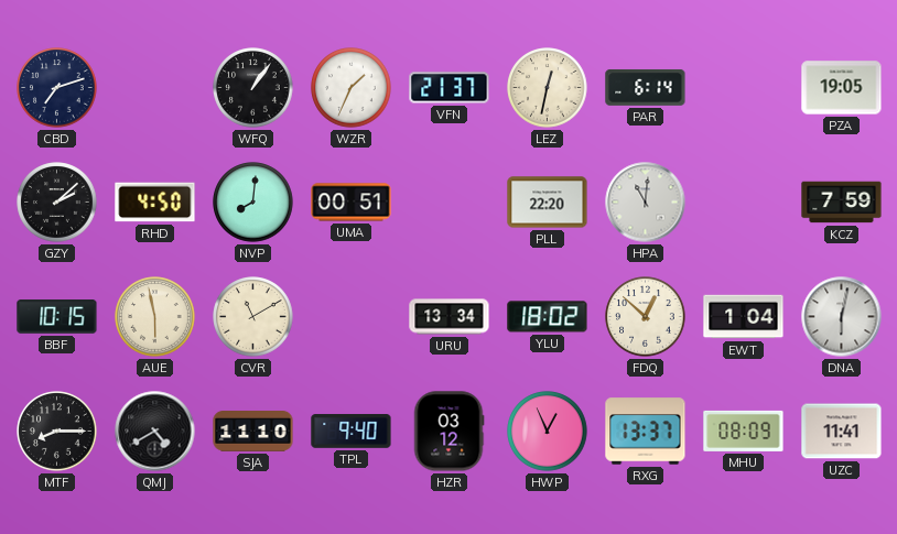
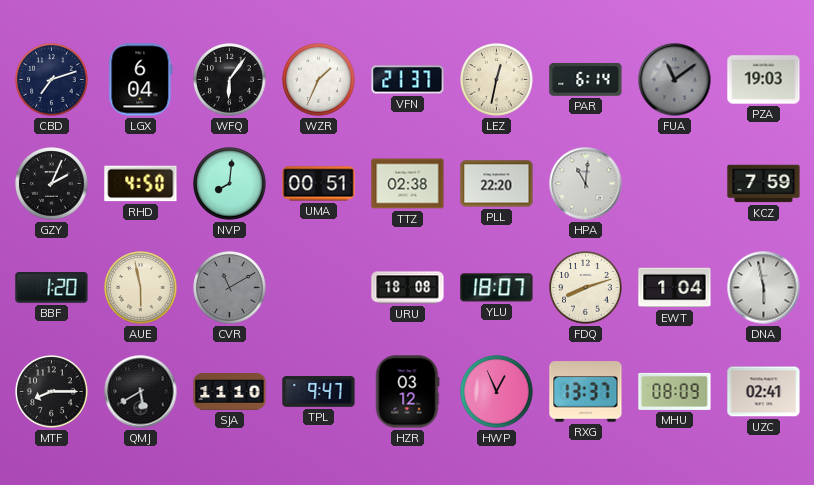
LGX: none -> 6:04 (141, 80)
WFQ: 1:06 -> 6:06 (230, 80)
FUA: none -> 11:09 (675, 80)
PZA: 19:05 -> 19:03 (764, 80)
GZY: 2:08 -> 2:04 (52, 184)
TTZ: none -> 02:38 (408, 184)
BBF: 10:15 -> 1:20 (52, 288)
CVR dial: cream -> grey (230, 288)
URU: 13:34 -> 18:08 (408, 288)
YLU: 18:02 -> 18:07 (497, 288)
FDQ: 12:52 -> 8:12 (586, 288)
DNA: 6:02 -> 5:58 (764, 288)
QMJ: 4:40 -> 5:40 (141, 392)
TPL: 9:40 -> 9:47 (319, 392)
UZC: 11:41 -> 02:41 (764, 392)
